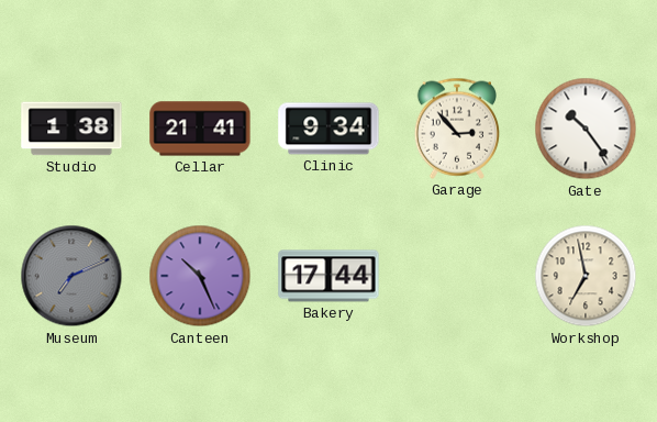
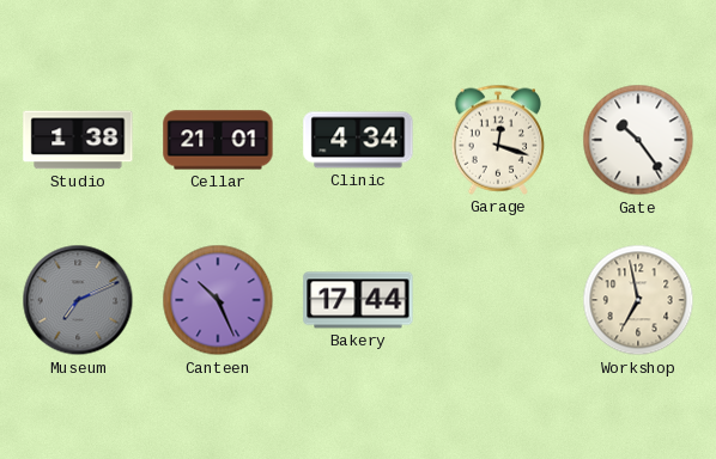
Cellar: 21:41 -> 21:01 (218, 140)
Clinic: 9:34 -> 4:34 (358, 140)
Garage: 2:53 -> 12:18 (497, 140)
